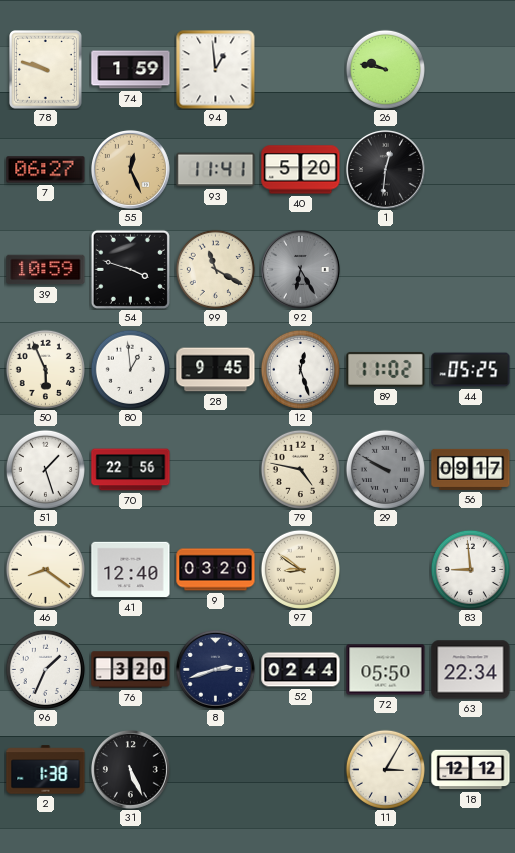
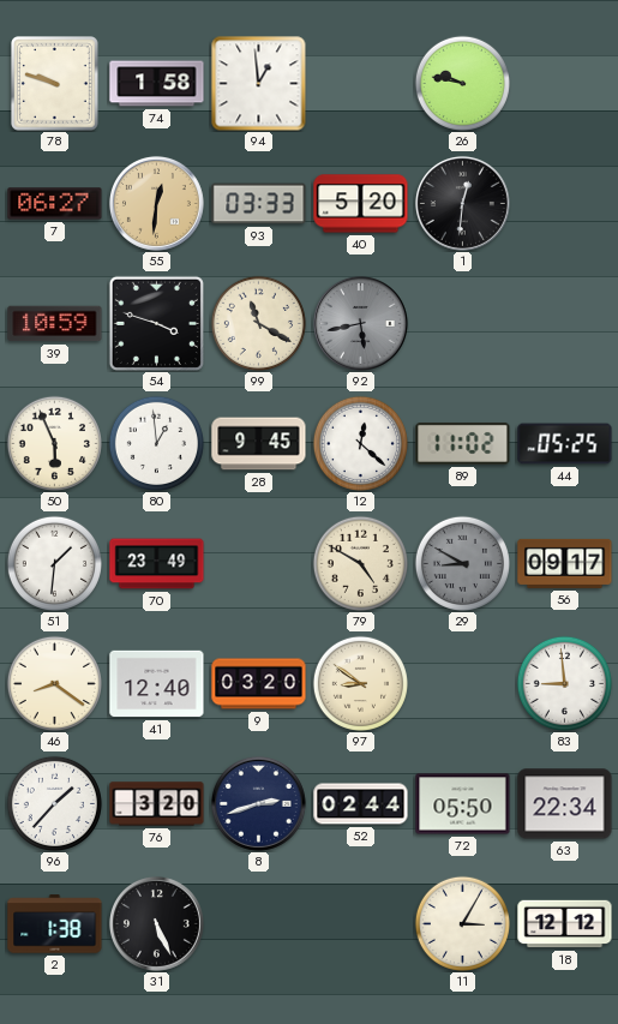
74: 1:59 -> 1:58 (157, 84)
55: 12:26 -> 12:31 (156, 203)
93: 11:41 -> 03:33 (259, 204)
92: 6:25 -> 5:43 (360, 323)
12: 12:27 -> 12:22 (360, 443)
51: 1:27 -> 1:31 (54, 563)
70: 22:56 -> 23:49 (157, 564)
79: 4:47 -> 4:50 (360, 563)
29: 9:50 -> 8:50 (462, 563)
96: 1:34 -> 1:37 (54, 803)
